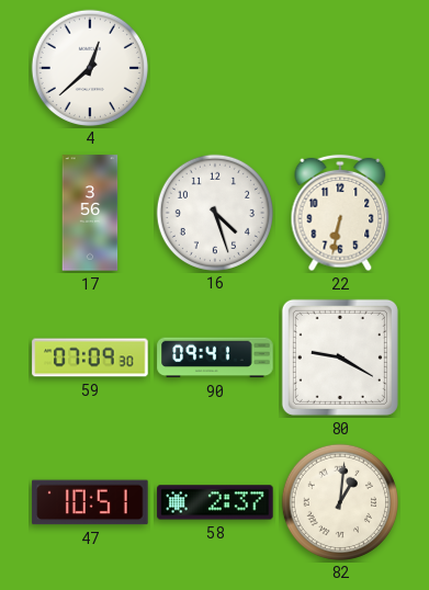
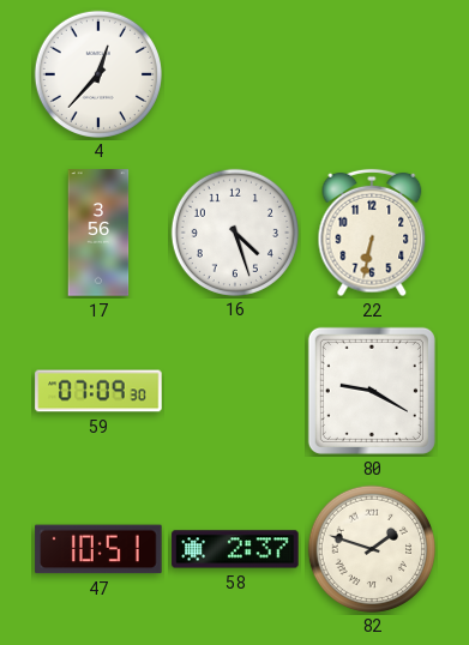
4: 12:38 -> 12:37 (97, 73)
90: 09:41 -> none (215, 358)
82: 1:01 -> 1:48 (371, 548)
